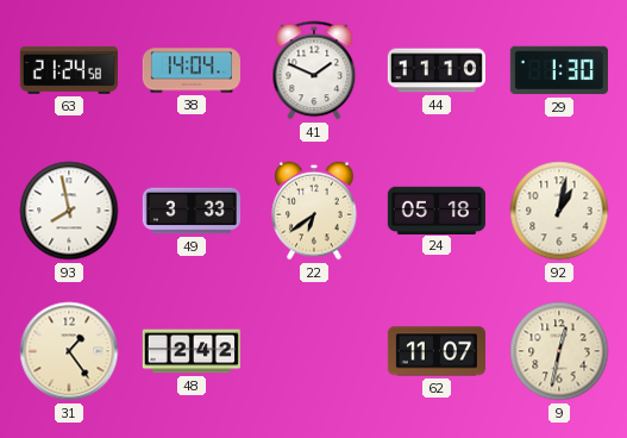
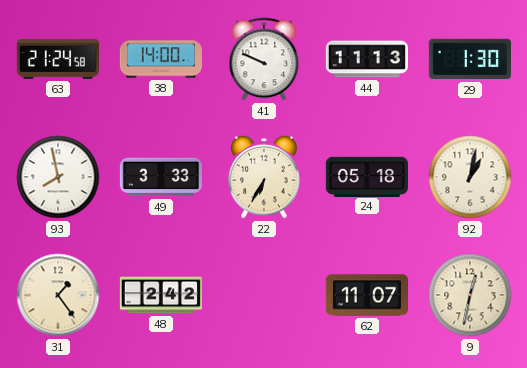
38: 14:04 -> 14:00 (160, 59)
41: 1:49 -> 9:49 (264, 59)
44: 11:10 -> 11:13 (366, 59)
22: 6:39 -> 6:35 (264, 177)
